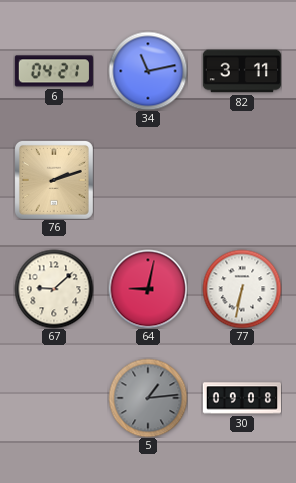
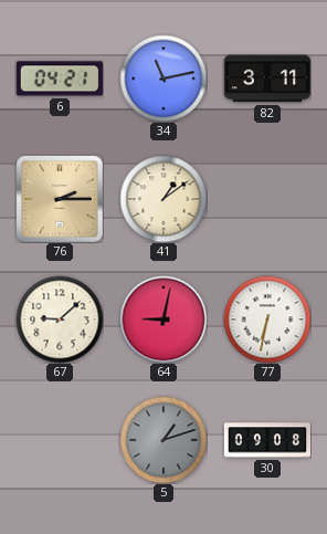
76: 2:12 -> 2:15 (60, 199)
41: none -> 1:09 (163, 199)
5: 1:14 -> 1:12 (163, 440)
